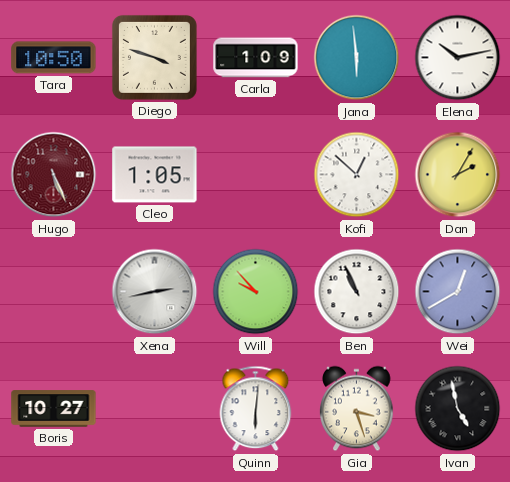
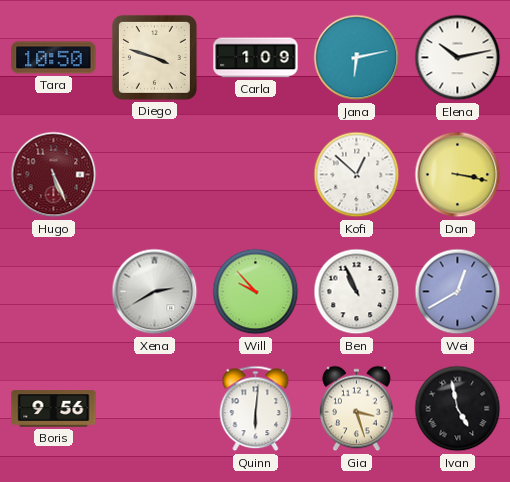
Jana: 5:59 -> 6:13 (357, 58)
Cleo: 1:05 -> none (155, 175)
Dan: 2:05 -> 3:17 (458, 175)
Xena: 2:43 -> 2:40 (155, 292)
Boris: 10:27 -> 9:56 (54, 409)
